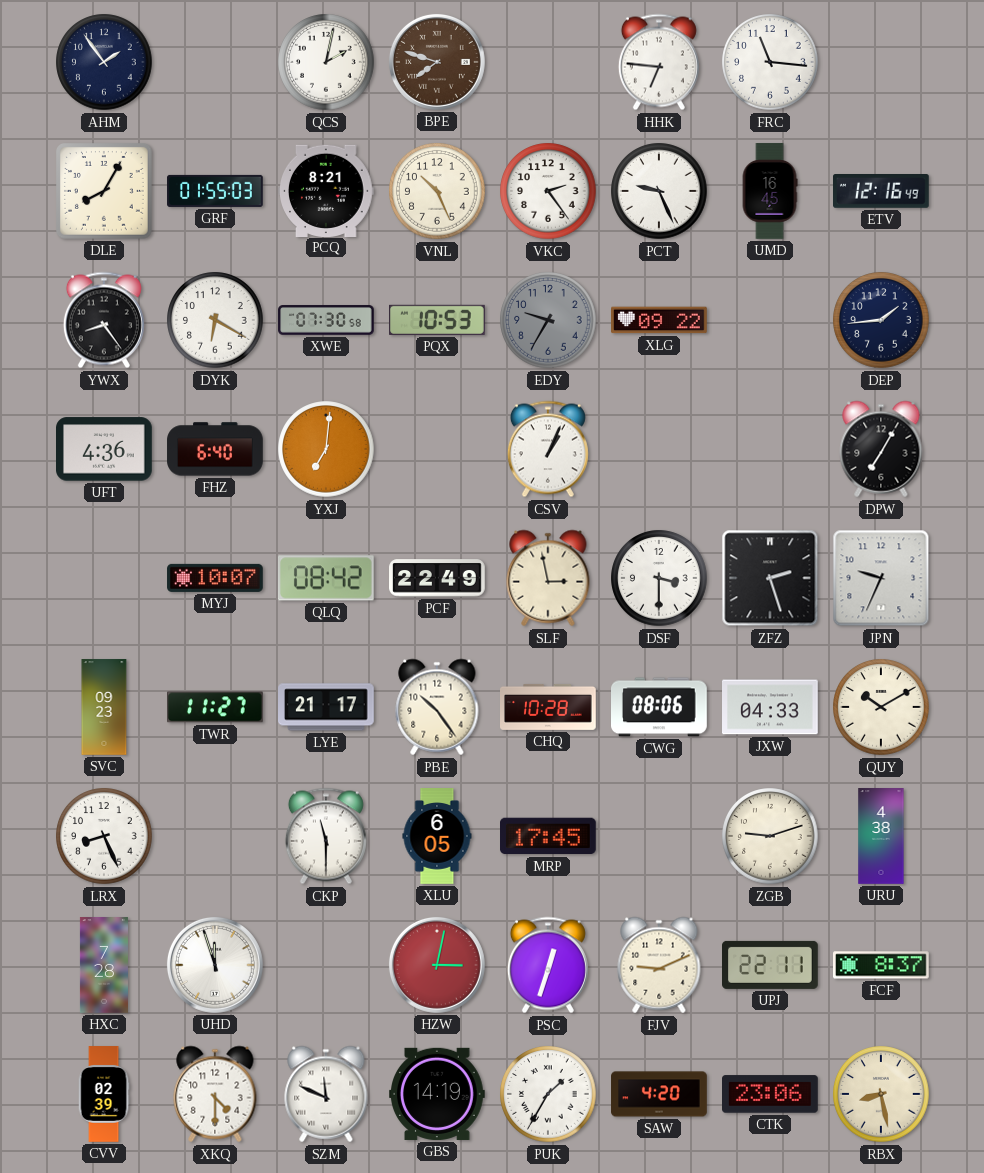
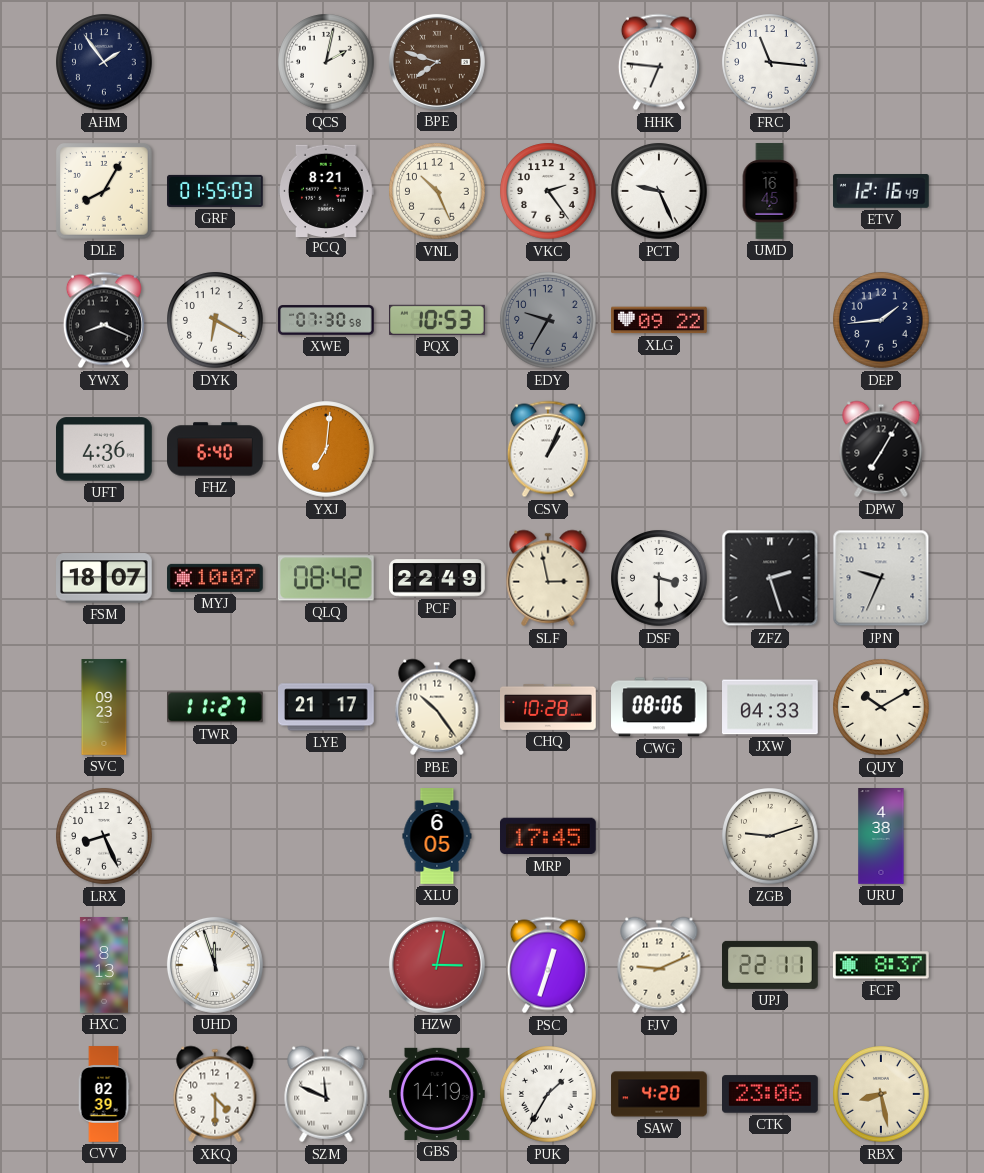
YWX: 8:24 -> 8:19 (104, 320)
FSM: none -> 18:07 (105, 578)
CKP: 11:30 -> none (326, 836)
HXC: 7:28 -> 8:13 (104, 965)
